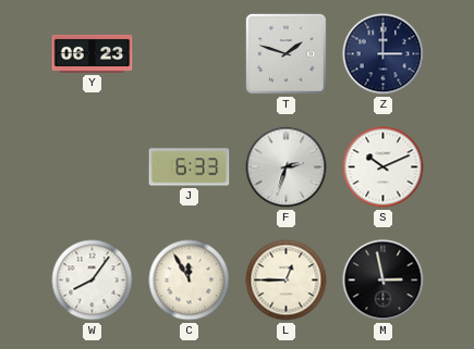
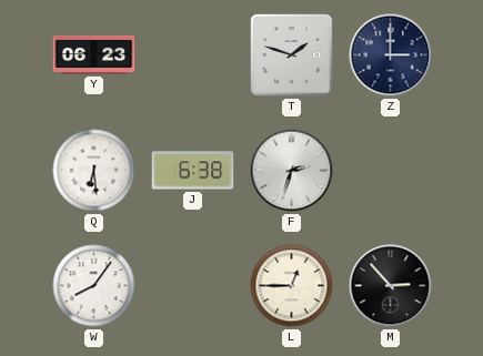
Q: none -> 6:29 (94, 171)
J: 6:33 -> 6:38 (193, 171)
S: 10:11 -> none (384, 167)
C: 11:55 -> none (190, 281)
M: 2:58 -> 2:53 (391, 286)
